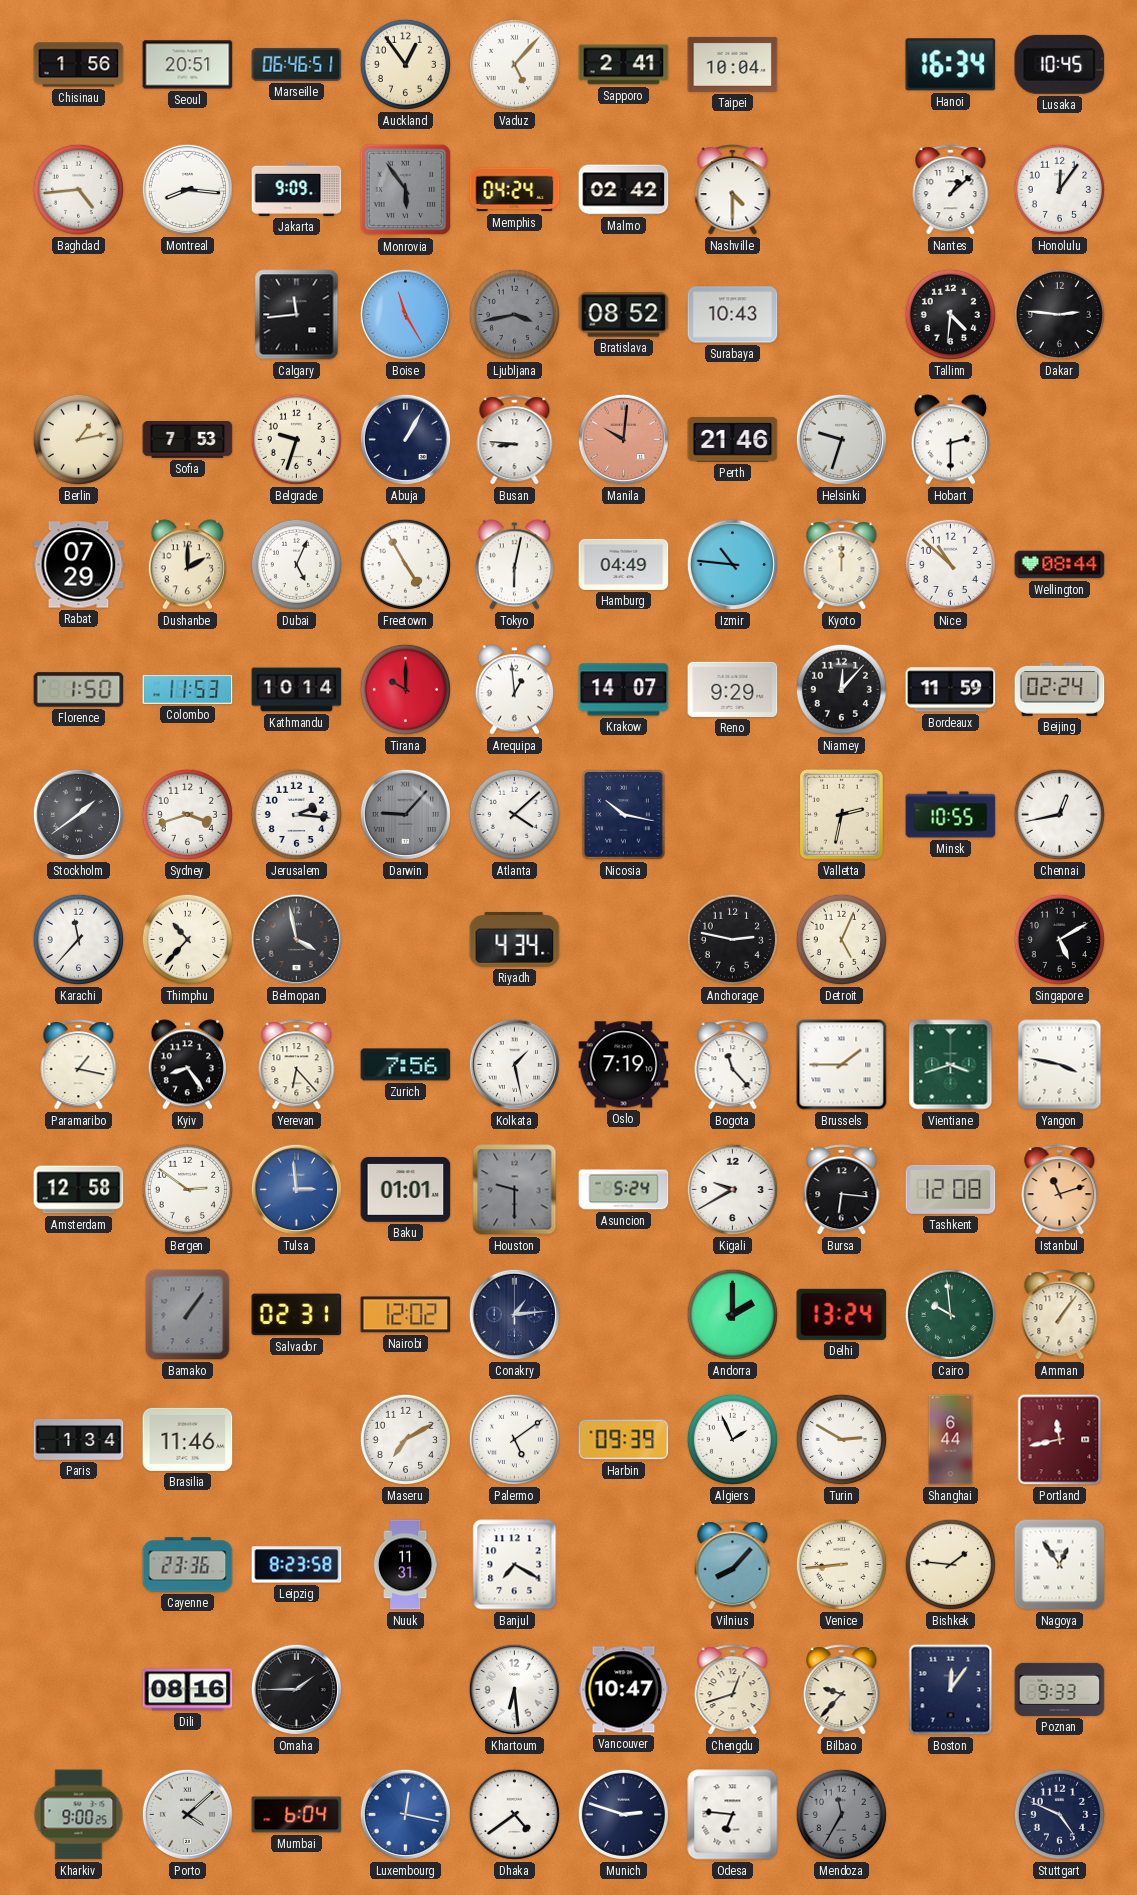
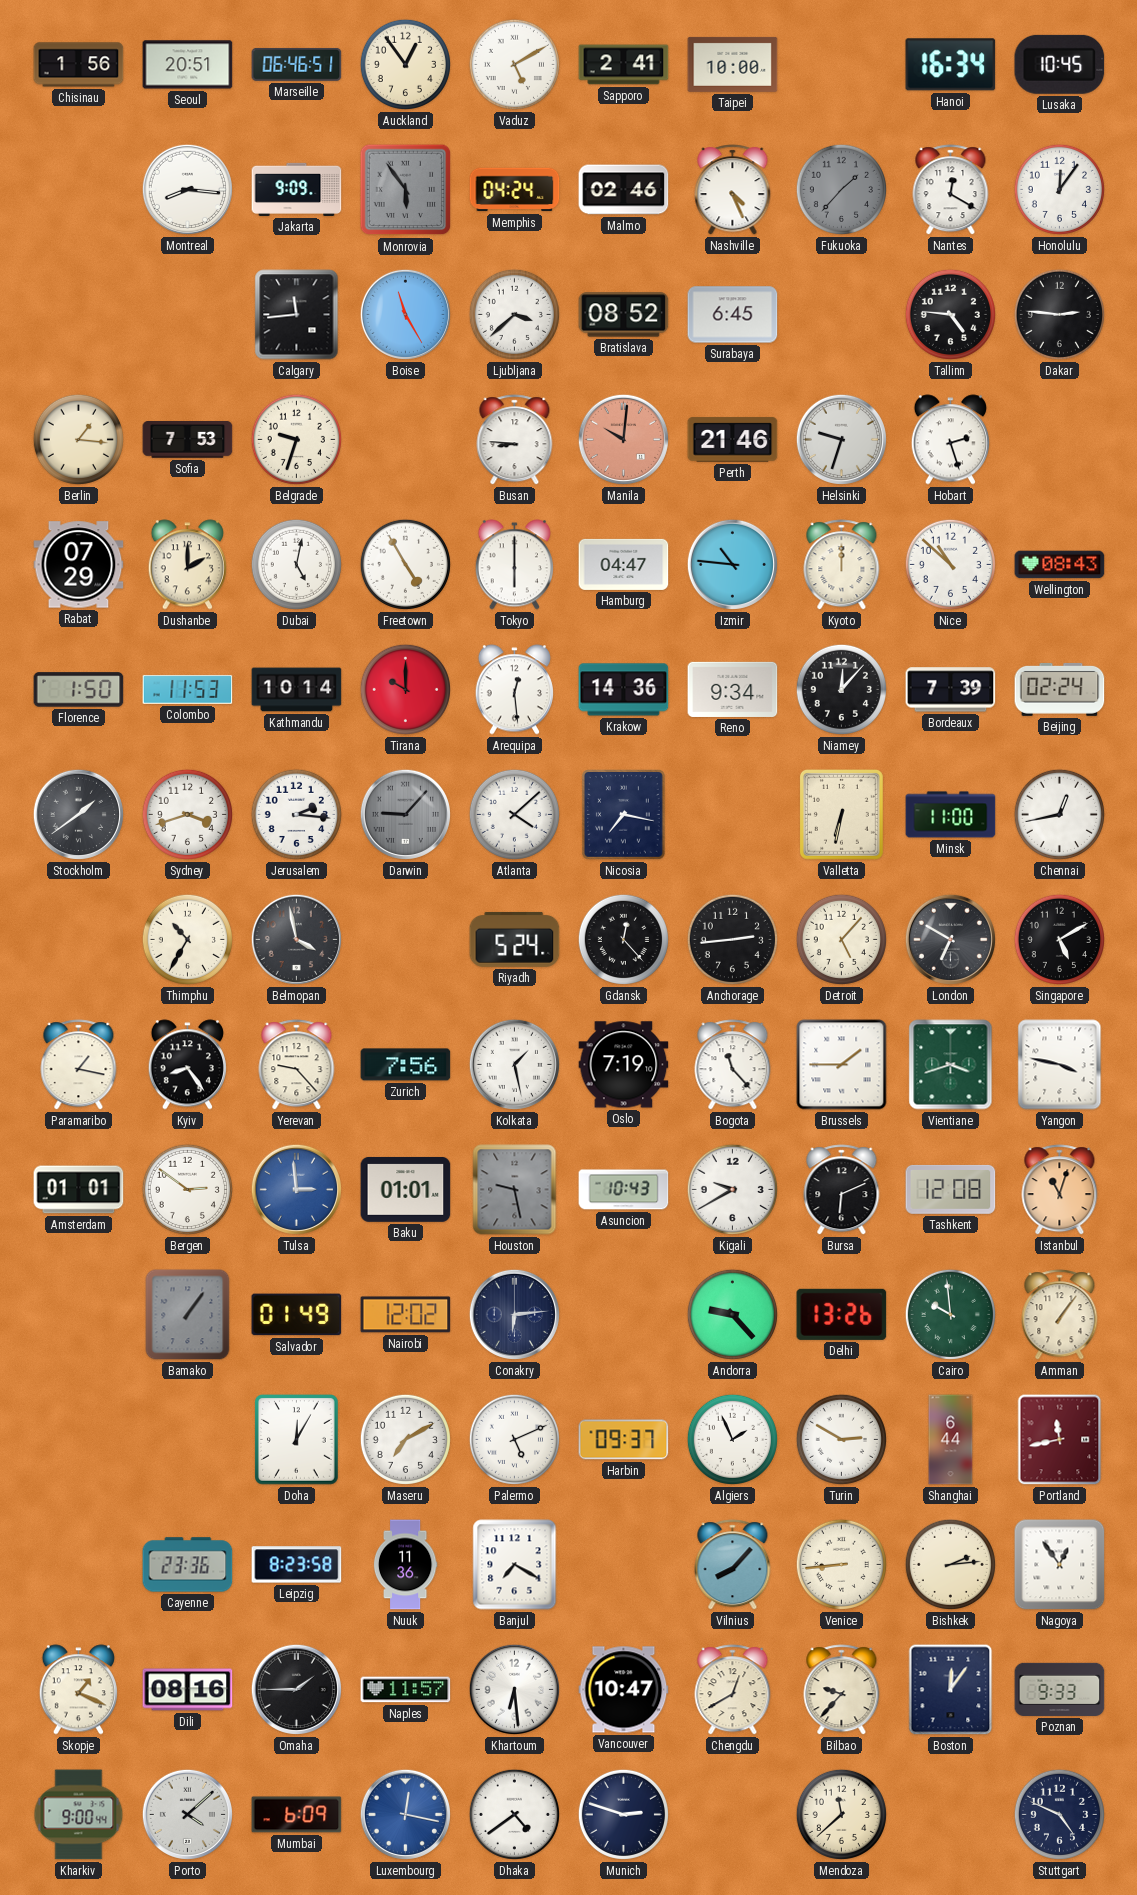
Vaduz: 5:07 -> 5:10 (514, 64)
Taipei: 10:04 -> 10:00 (733, 64)
Baghdad: 4:44 -> none (78, 189)
Malmo: 02:42 -> 02:46 (624, 190)
Nashville: 4:30 -> 4:26 (733, 190)
Fukuoka: none -> 1:37 (841, 189)
Nantes: 1:08 -> 12:20 (951, 190)
Ljubljana: 3:43 -> 3:38 (514, 314)
Ljubljana dial: grey -> white (514, 314)
Surabaya: 10:43 -> 6:45 (733, 315)
Tallinn: 4:31 -> 4:46 (950, 314)
Berlin: 1:13 -> 1:16 (78, 439)
Abuja: 1:05 -> none (405, 439)
Hobart: 2:30 -> 2:27 (950, 440)
Dubai: 5:04 -> 5:02 (296, 564)
Tokyo: 6:02 -> 6:00 (514, 565)
Hamburg: 04:49 -> 04:47 (624, 564)
Wellington: 08:44 -> 08:43 (1060, 565)
Arequipa: 12:59 -> 12:29 (514, 690)
Krakow: 14:07 -> 14:36 (624, 690)
Reno: 9:29 -> 9:34 (733, 689)
Bordeaux: 11:59 -> 7:39 (951, 690)
Nicosia: 10:17 -> 7:17 (624, 815)
Valletta: 2:32 -> 6:32 (842, 815)
Minsk: 10:55 -> 11:00 (951, 815)
Karachi: 11:37 -> none (78, 939)
Thimphu: 10:37 -> 10:35 (187, 939)
Riyadh: 4:34 -> 5:24 (515, 939)
Gdansk: none -> 12:23 (623, 939)
Anchorage: 2:47 -> 2:44 (732, 939)
Detroit: 5:04 -> 5:07 (841, 939)
London: none -> 6:50 (950, 939)
Yerevan: 6:23 -> 9:23 (297, 1065)
Amsterdam: 12:58 -> 01:01 (79, 1190)
Houston: 9:30 -> 9:28 (515, 1190)
Asuncion: 5:24 -> 10:43 (624, 1190)
Bursa: 6:16 -> 6:11 (842, 1190)
Istanbul: 11:12 -> 11:03 (1060, 1190)
Salvador: 02:31 -> 01:49 (297, 1315)
Conakry: 1:14 -> 6:14 (514, 1314)
Andorra: 2:00 -> 9:23 (732, 1314)
Delhi: 13:24 -> 13:26 (842, 1314)
Paris: 1:34 -> none (79, 1440)
Brasilia: 11:46 -> none (188, 1439)
Doha: none -> 12:05 (297, 1440)
Palermo: 5:09 -> 5:11 (514, 1439)
Harbin: 09:39 -> 09:37 (624, 1440)
Nuuk: 11:31 -> 11:36 (405, 1565)
Bishkek: 1:46 -> 2:14 (950, 1564)
Skopje: none -> 1:19 (78, 1690)
Naples: none -> 11:57 (406, 1690)
Chengdu: 12:42 -> 12:40 (733, 1690)
Kharkiv: 9:00:25 -> 9:00:44 (79, 1815)
Mumbai: 6:04 -> 6:09 (297, 1815)
Odesa: 6:46 -> none (733, 1815)
Mendoza: 11:35 -> 11:38 (841, 1814)
Mendoza dial: grey -> cream (841, 1814)
